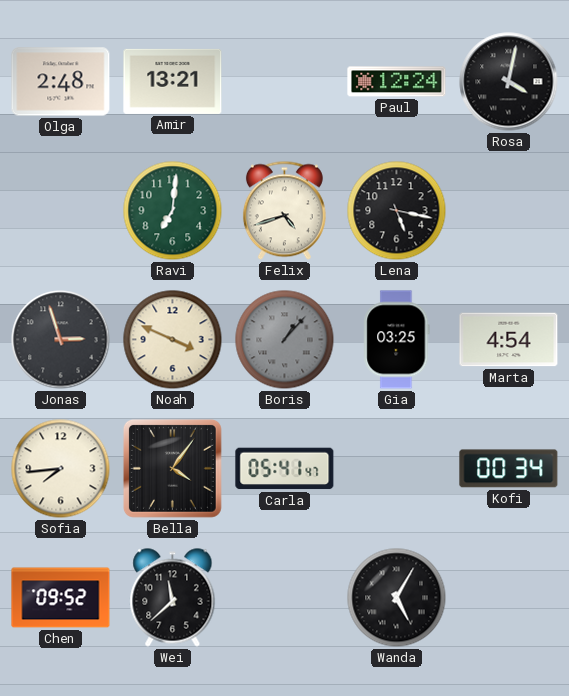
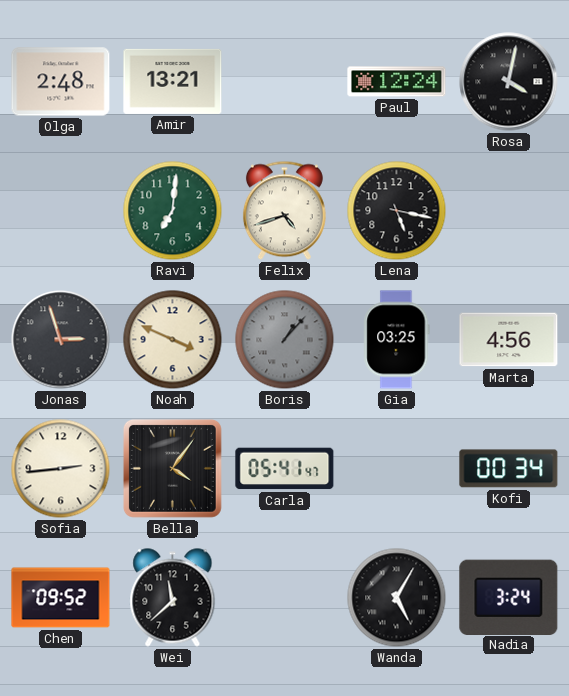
Marta: 4:54 -> 4:56 (509, 340)
Sofia: 7:44 -> 2:44 (61, 469)
Nadia: none -> 3:24 (509, 597)
